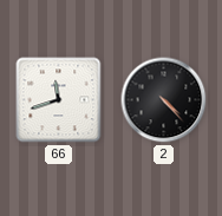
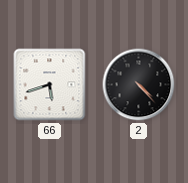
66: 11:42 -> 5:42 (50, 85)
